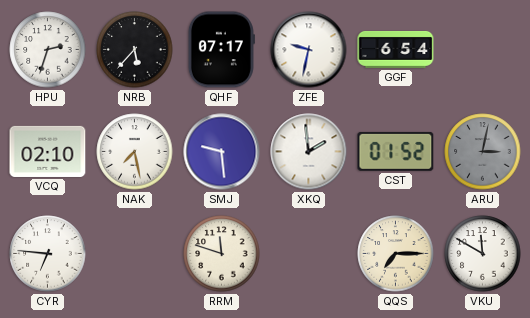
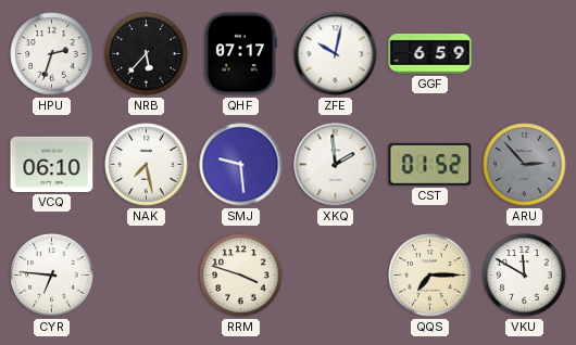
ZFE: 9:32 -> 10:02 (336, 54)
GGF: 6:54 -> 6:59 (430, 54)
VCQ: 02:10 -> 06:10 (52, 164)
ARU: 3:02 -> 2:53 (525, 165)
RRM: 11:48 -> 3:48 (241, 276)
